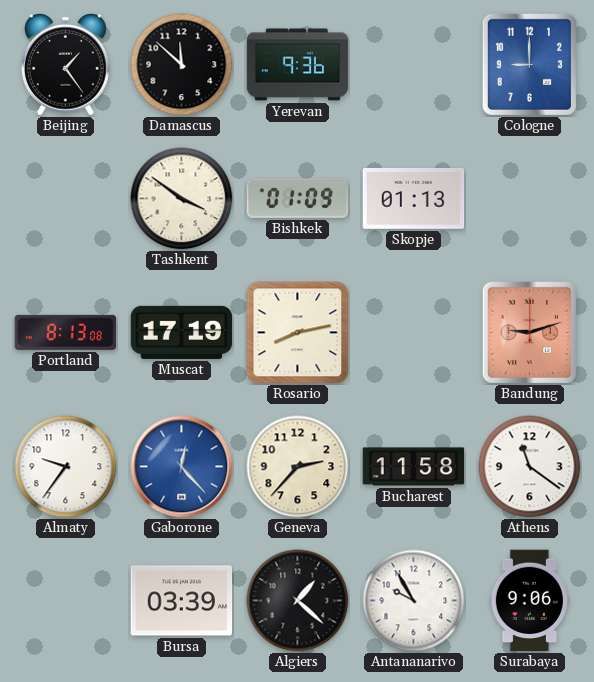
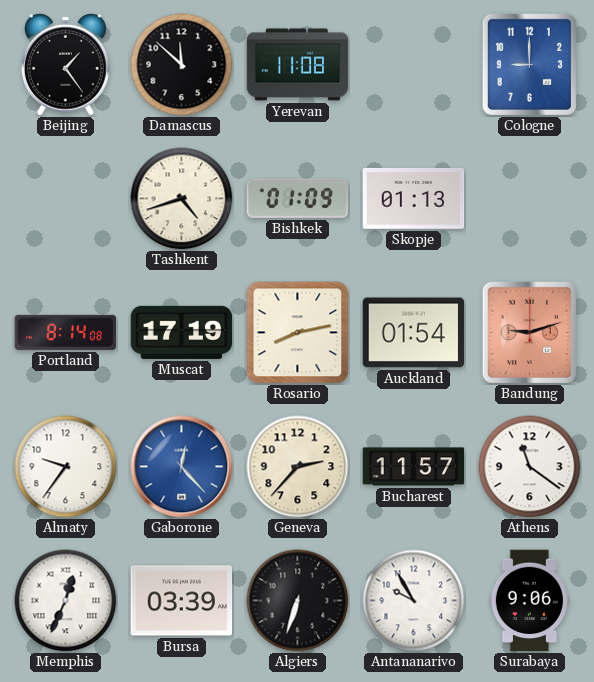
Yerevan: 9:36 -> 11:08 (298, 65)
Tashkent: 3:51 -> 4:42 (182, 199)
Portland: 8:13 -> 8:14 (66, 332)
Auckland: none -> 01:54 (414, 333)
Bucharest: 11:58 -> 11:57 (414, 467)
Memphis: none -> 12:34 (66, 601)
Algiers: 1:22 -> 6:33 (298, 601)
